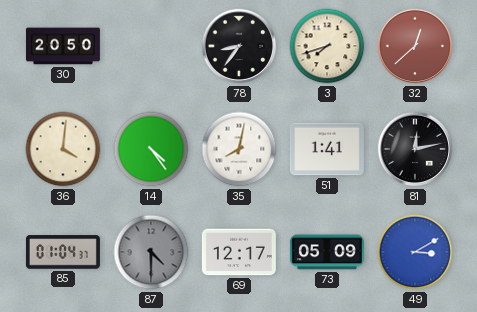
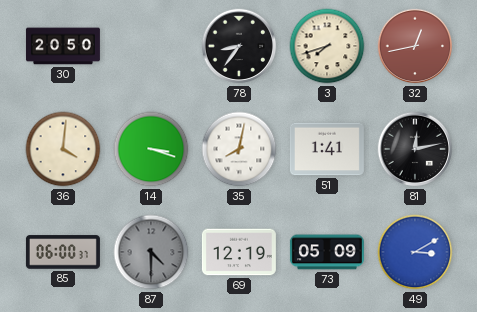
32: 12:38 -> 12:43 (415, 46)
14: 4:24 -> 3:18 (151, 149)
85: 01:04 -> 06:00 (63, 252)
69: 12:17 -> 12:19 (239, 252)
